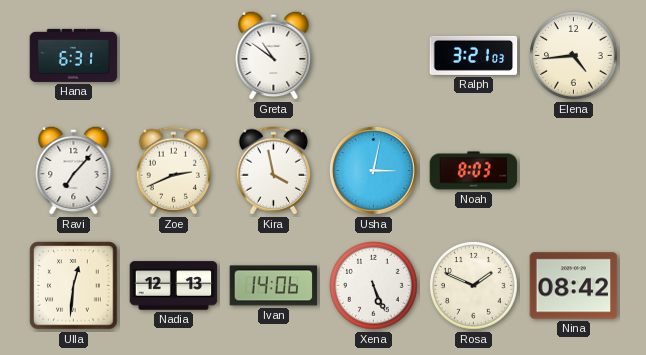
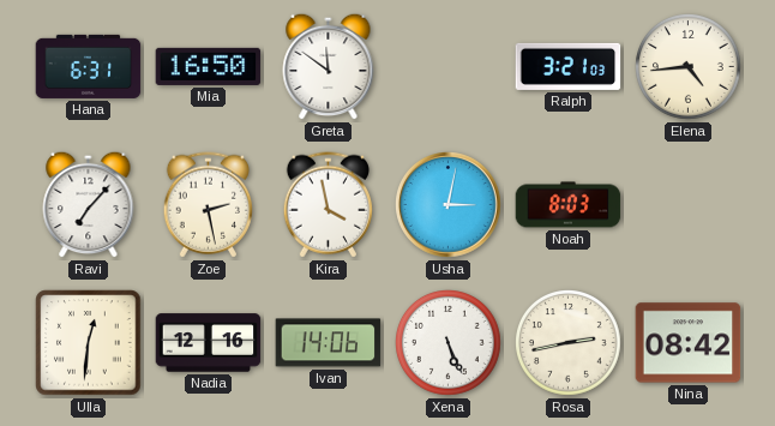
Mia: none -> 16:50 (209, 66)
Greta: 10:51 -> 11:51 (329, 66)
Zoe: 2:41 -> 2:28 (208, 205)
Nadia: 12:13 -> 12:16 (209, 343)
Rosa: 1:49 -> 2:43 (569, 343)
